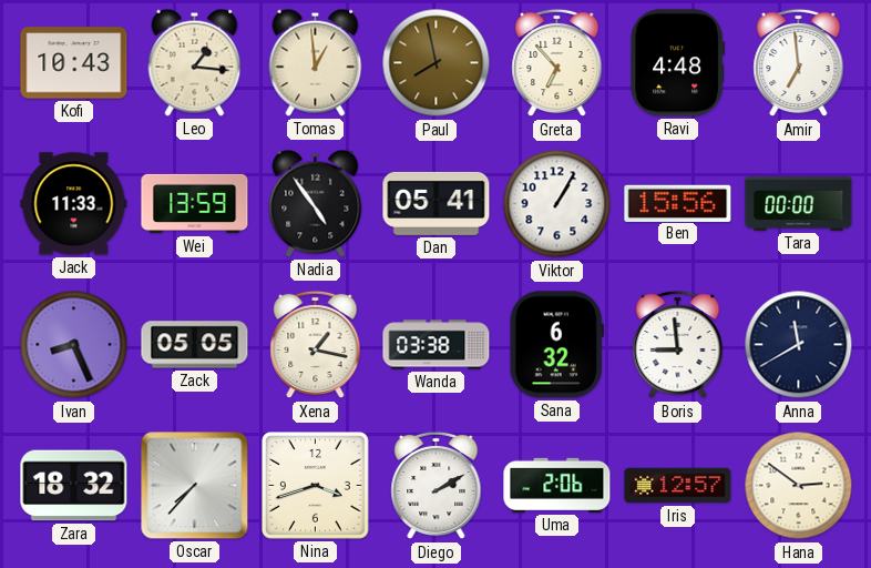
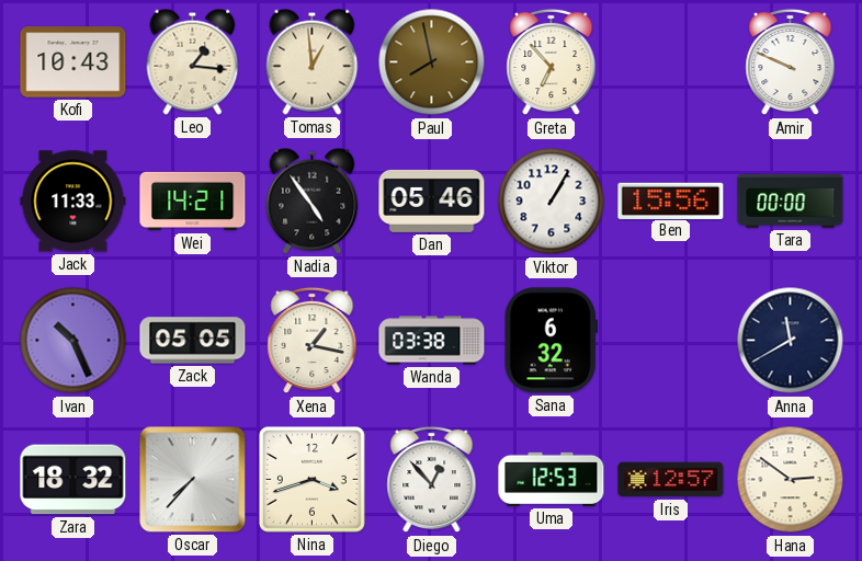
Ravi: 4:48 -> none (677, 63)
Amir: 6:59 -> 9:49 (791, 62)
Wei: 13:59 -> 14:21 (193, 202)
Dan: 05:41 -> 05:46 (432, 201)
Ivan: 8:26 -> 10:26 (73, 341)
Boris: 8:59 -> none (678, 345)
Diego: 2:10 -> 12:53 (432, 480)
Uma: 2:06 -> 12:53 (552, 479)
